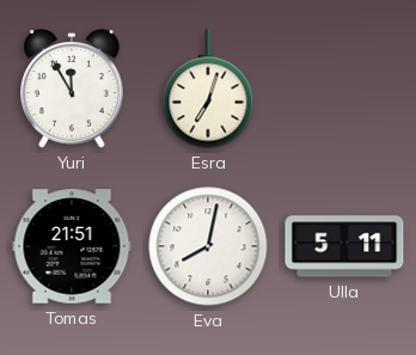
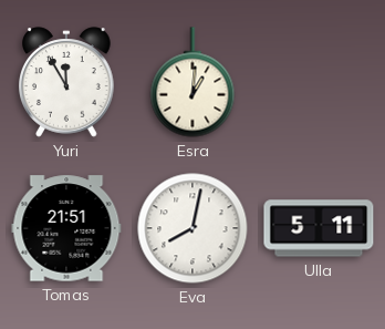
Esra: 7:03 -> 1:01 (192, 82)
